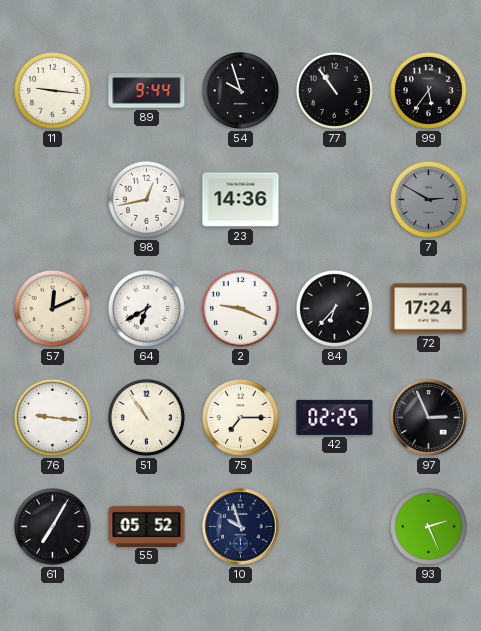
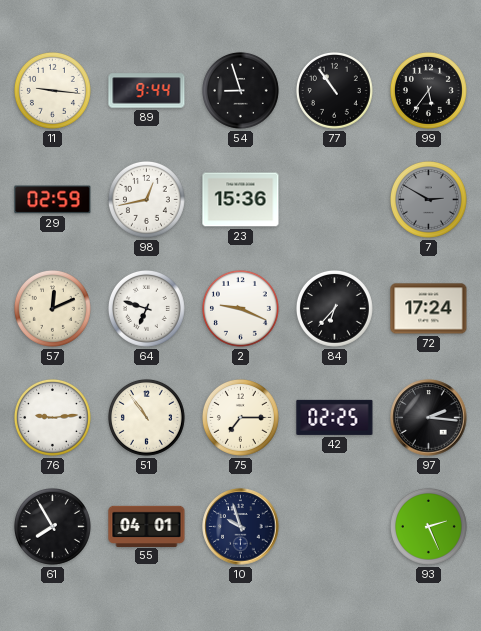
54: 9:57 -> 8:57 (240, 90)
29: none -> 02:59 (53, 200)
23: 14:36 -> 15:36 (241, 200)
64: 6:40 -> 6:48 (146, 308)
76: 9:16 -> 9:14 (52, 417)
97: 2:56 -> 2:16 (429, 418)
61: 7:05 -> 7:55 (52, 526)
55: 05:52 -> 04:01 (147, 526)
